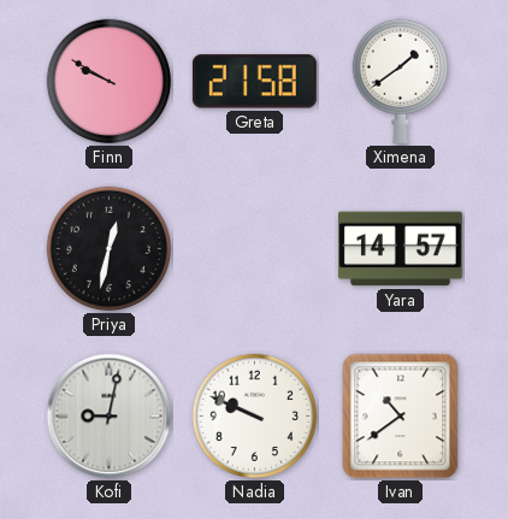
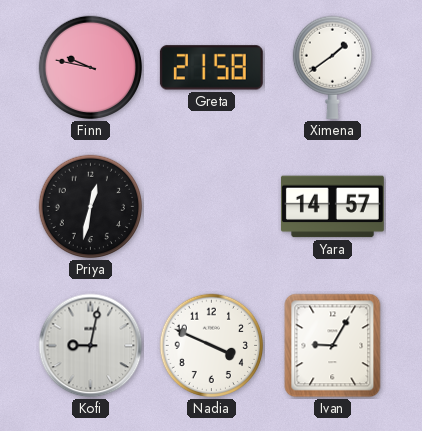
Finn: 9:50 -> 9:47 (91, 68)
Nadia: 9:49 -> 3:49 (212, 346)
Ivan: 10:39 -> 9:05 (333, 346)
